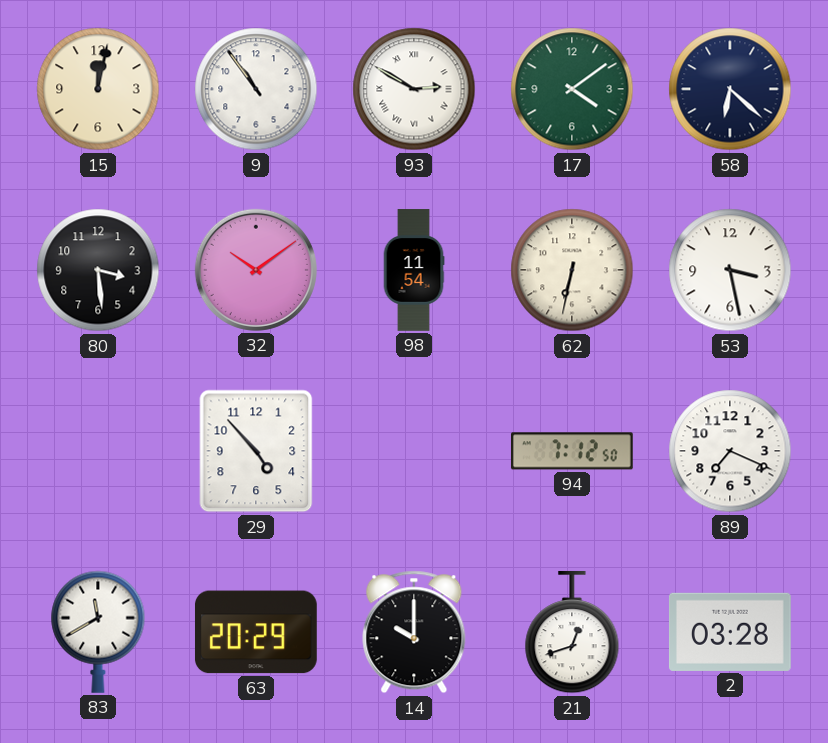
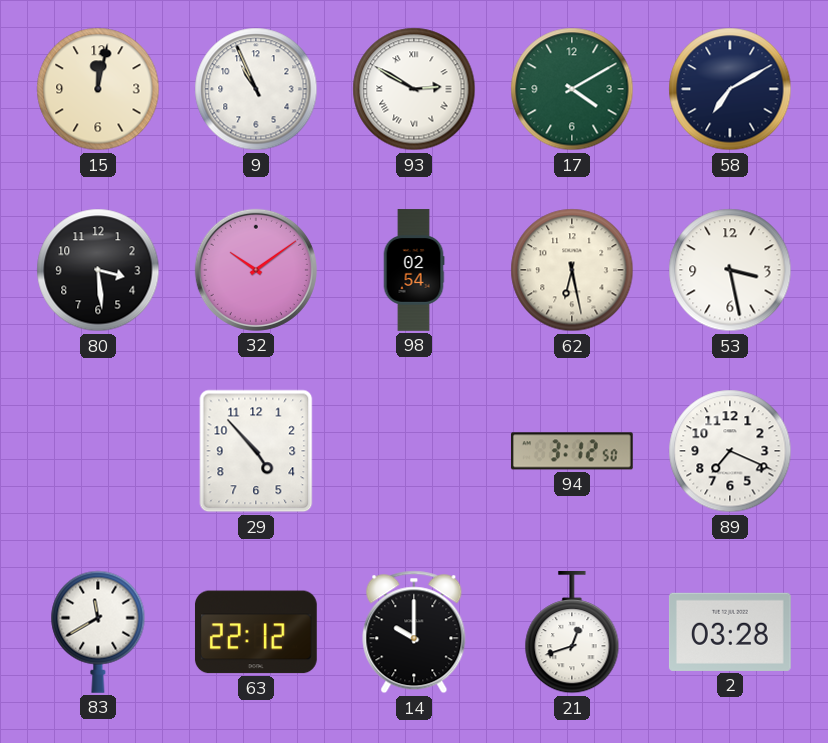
9: 10:54 -> 10:56 (256, 89)
17: 4:09 -> 4:10 (572, 89)
58: 6:22 -> 7:10 (730, 89)
98: 11:54 -> 02:54 (414, 270)
62: 6:32 -> 6:28 (572, 270)
94: 7:12 -> 3:12 (572, 451)
63: 20:29 -> 22:12 (256, 632)
